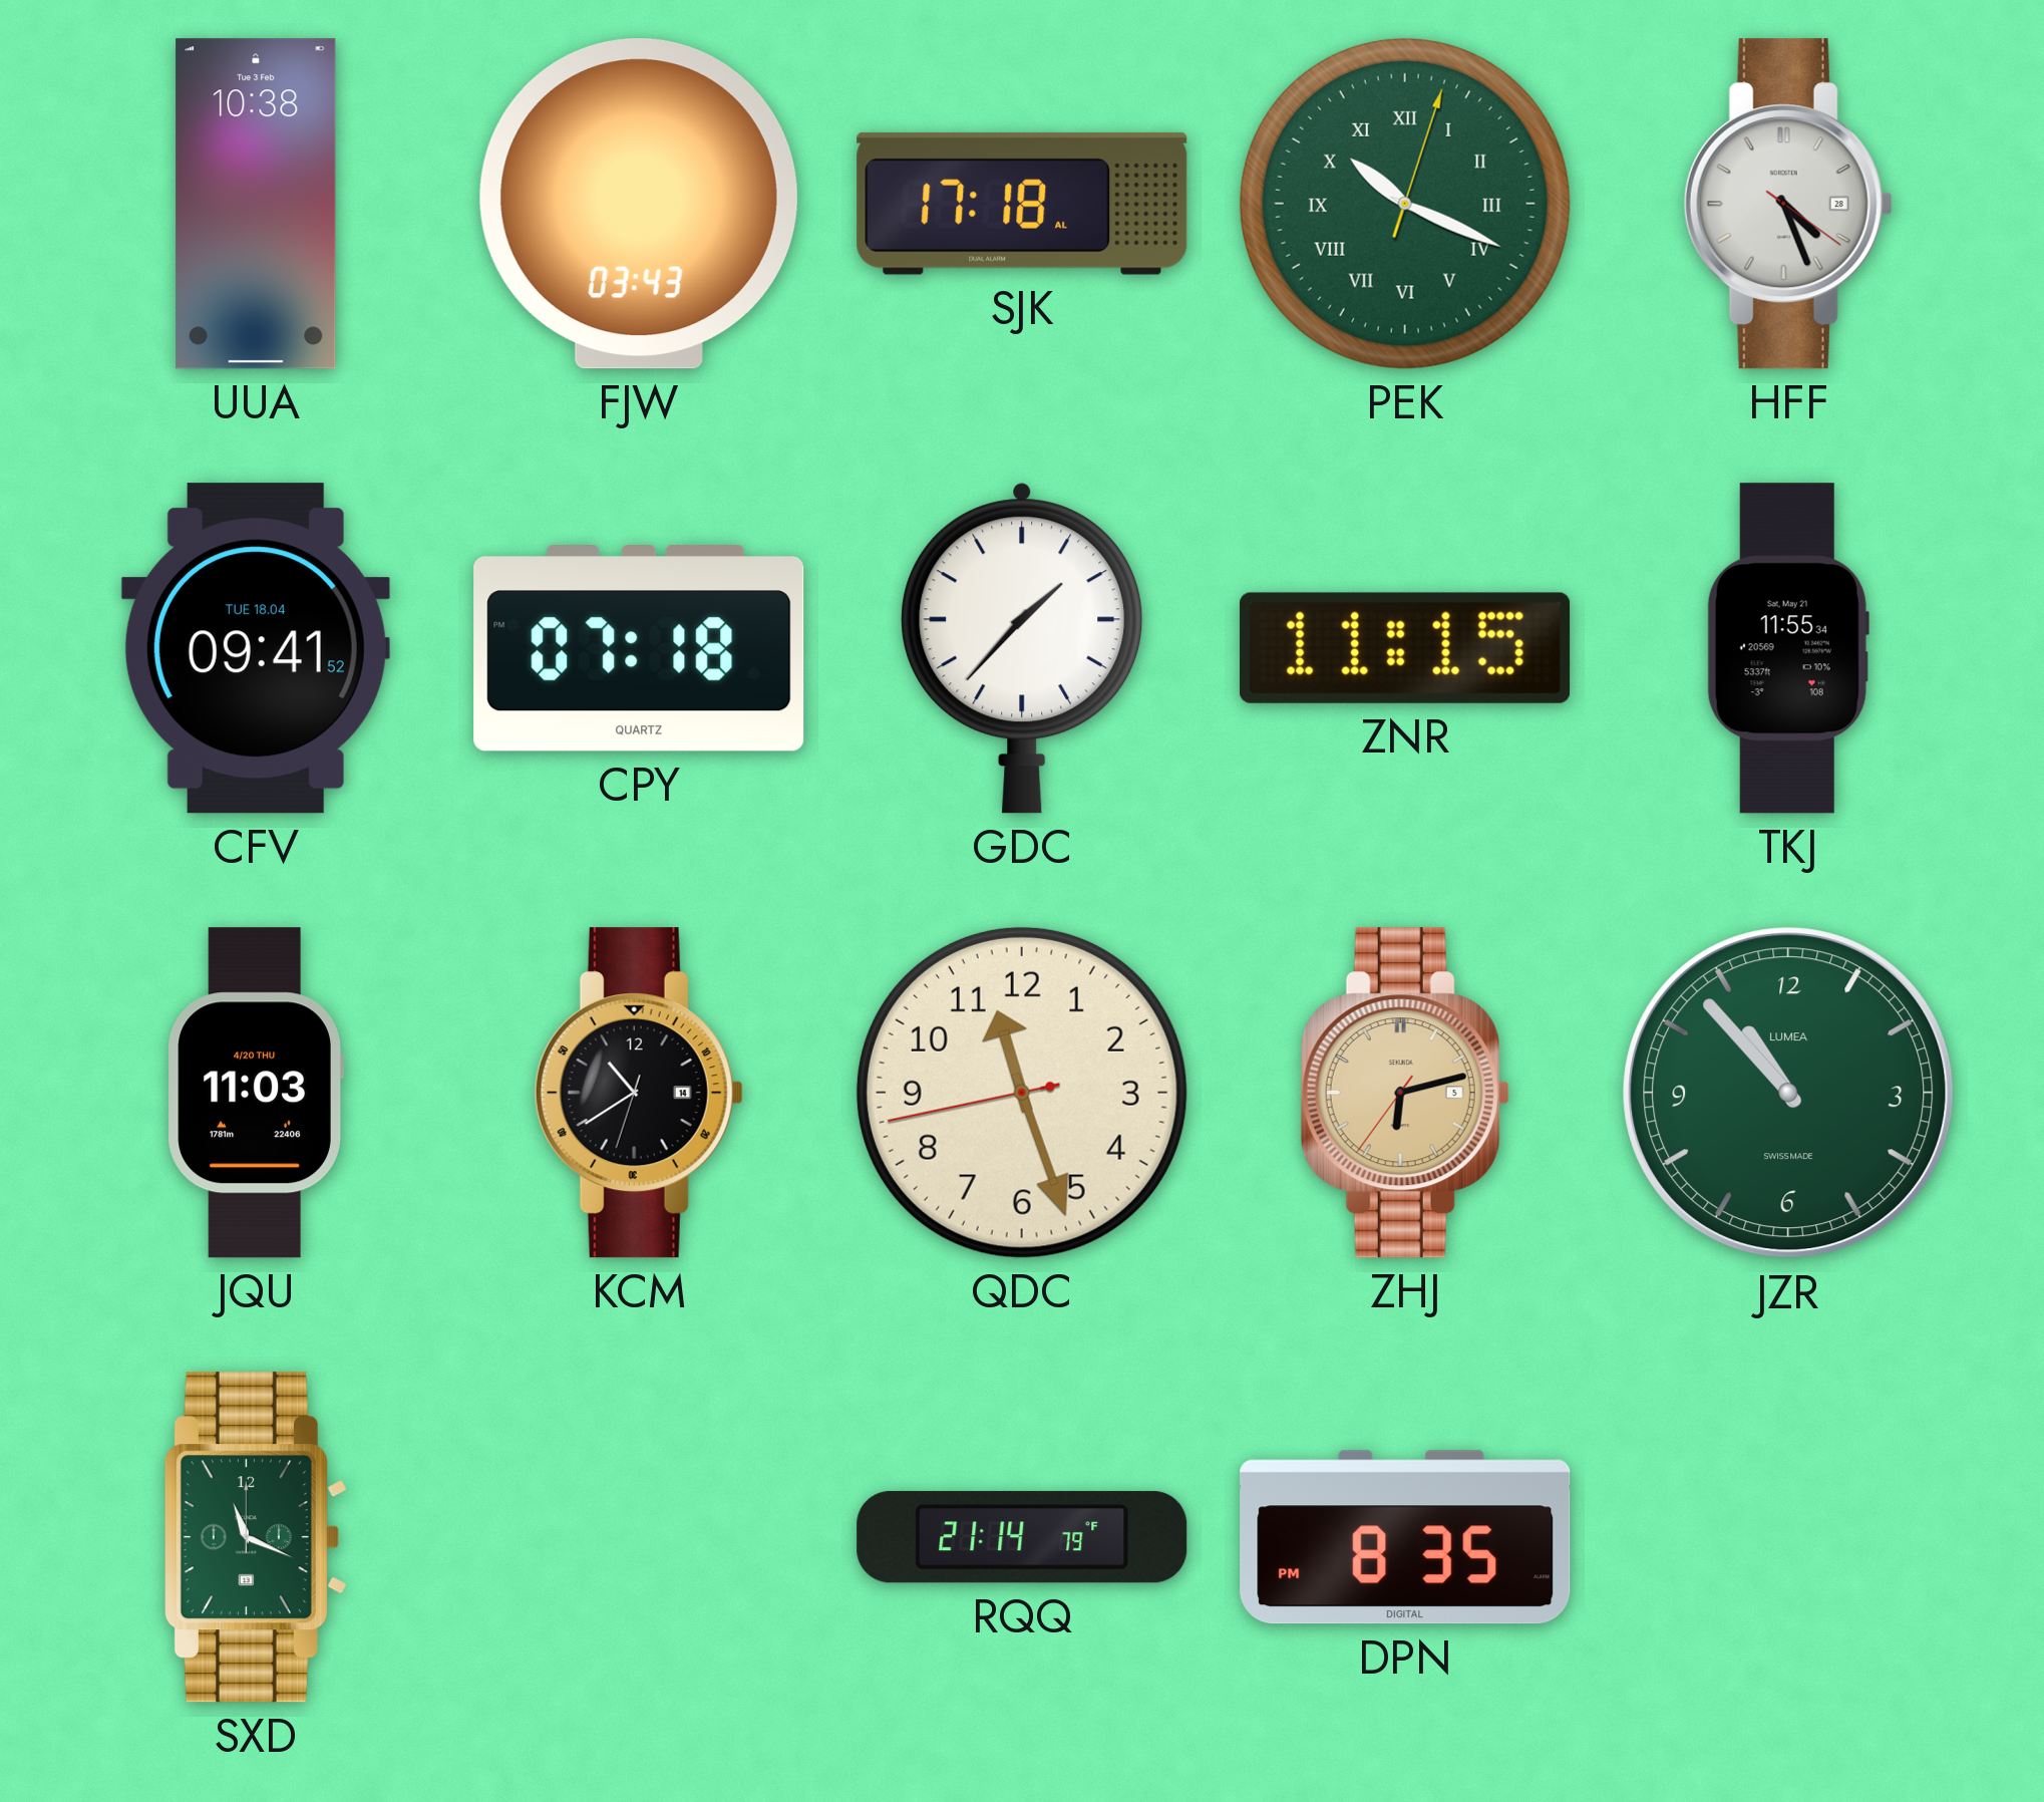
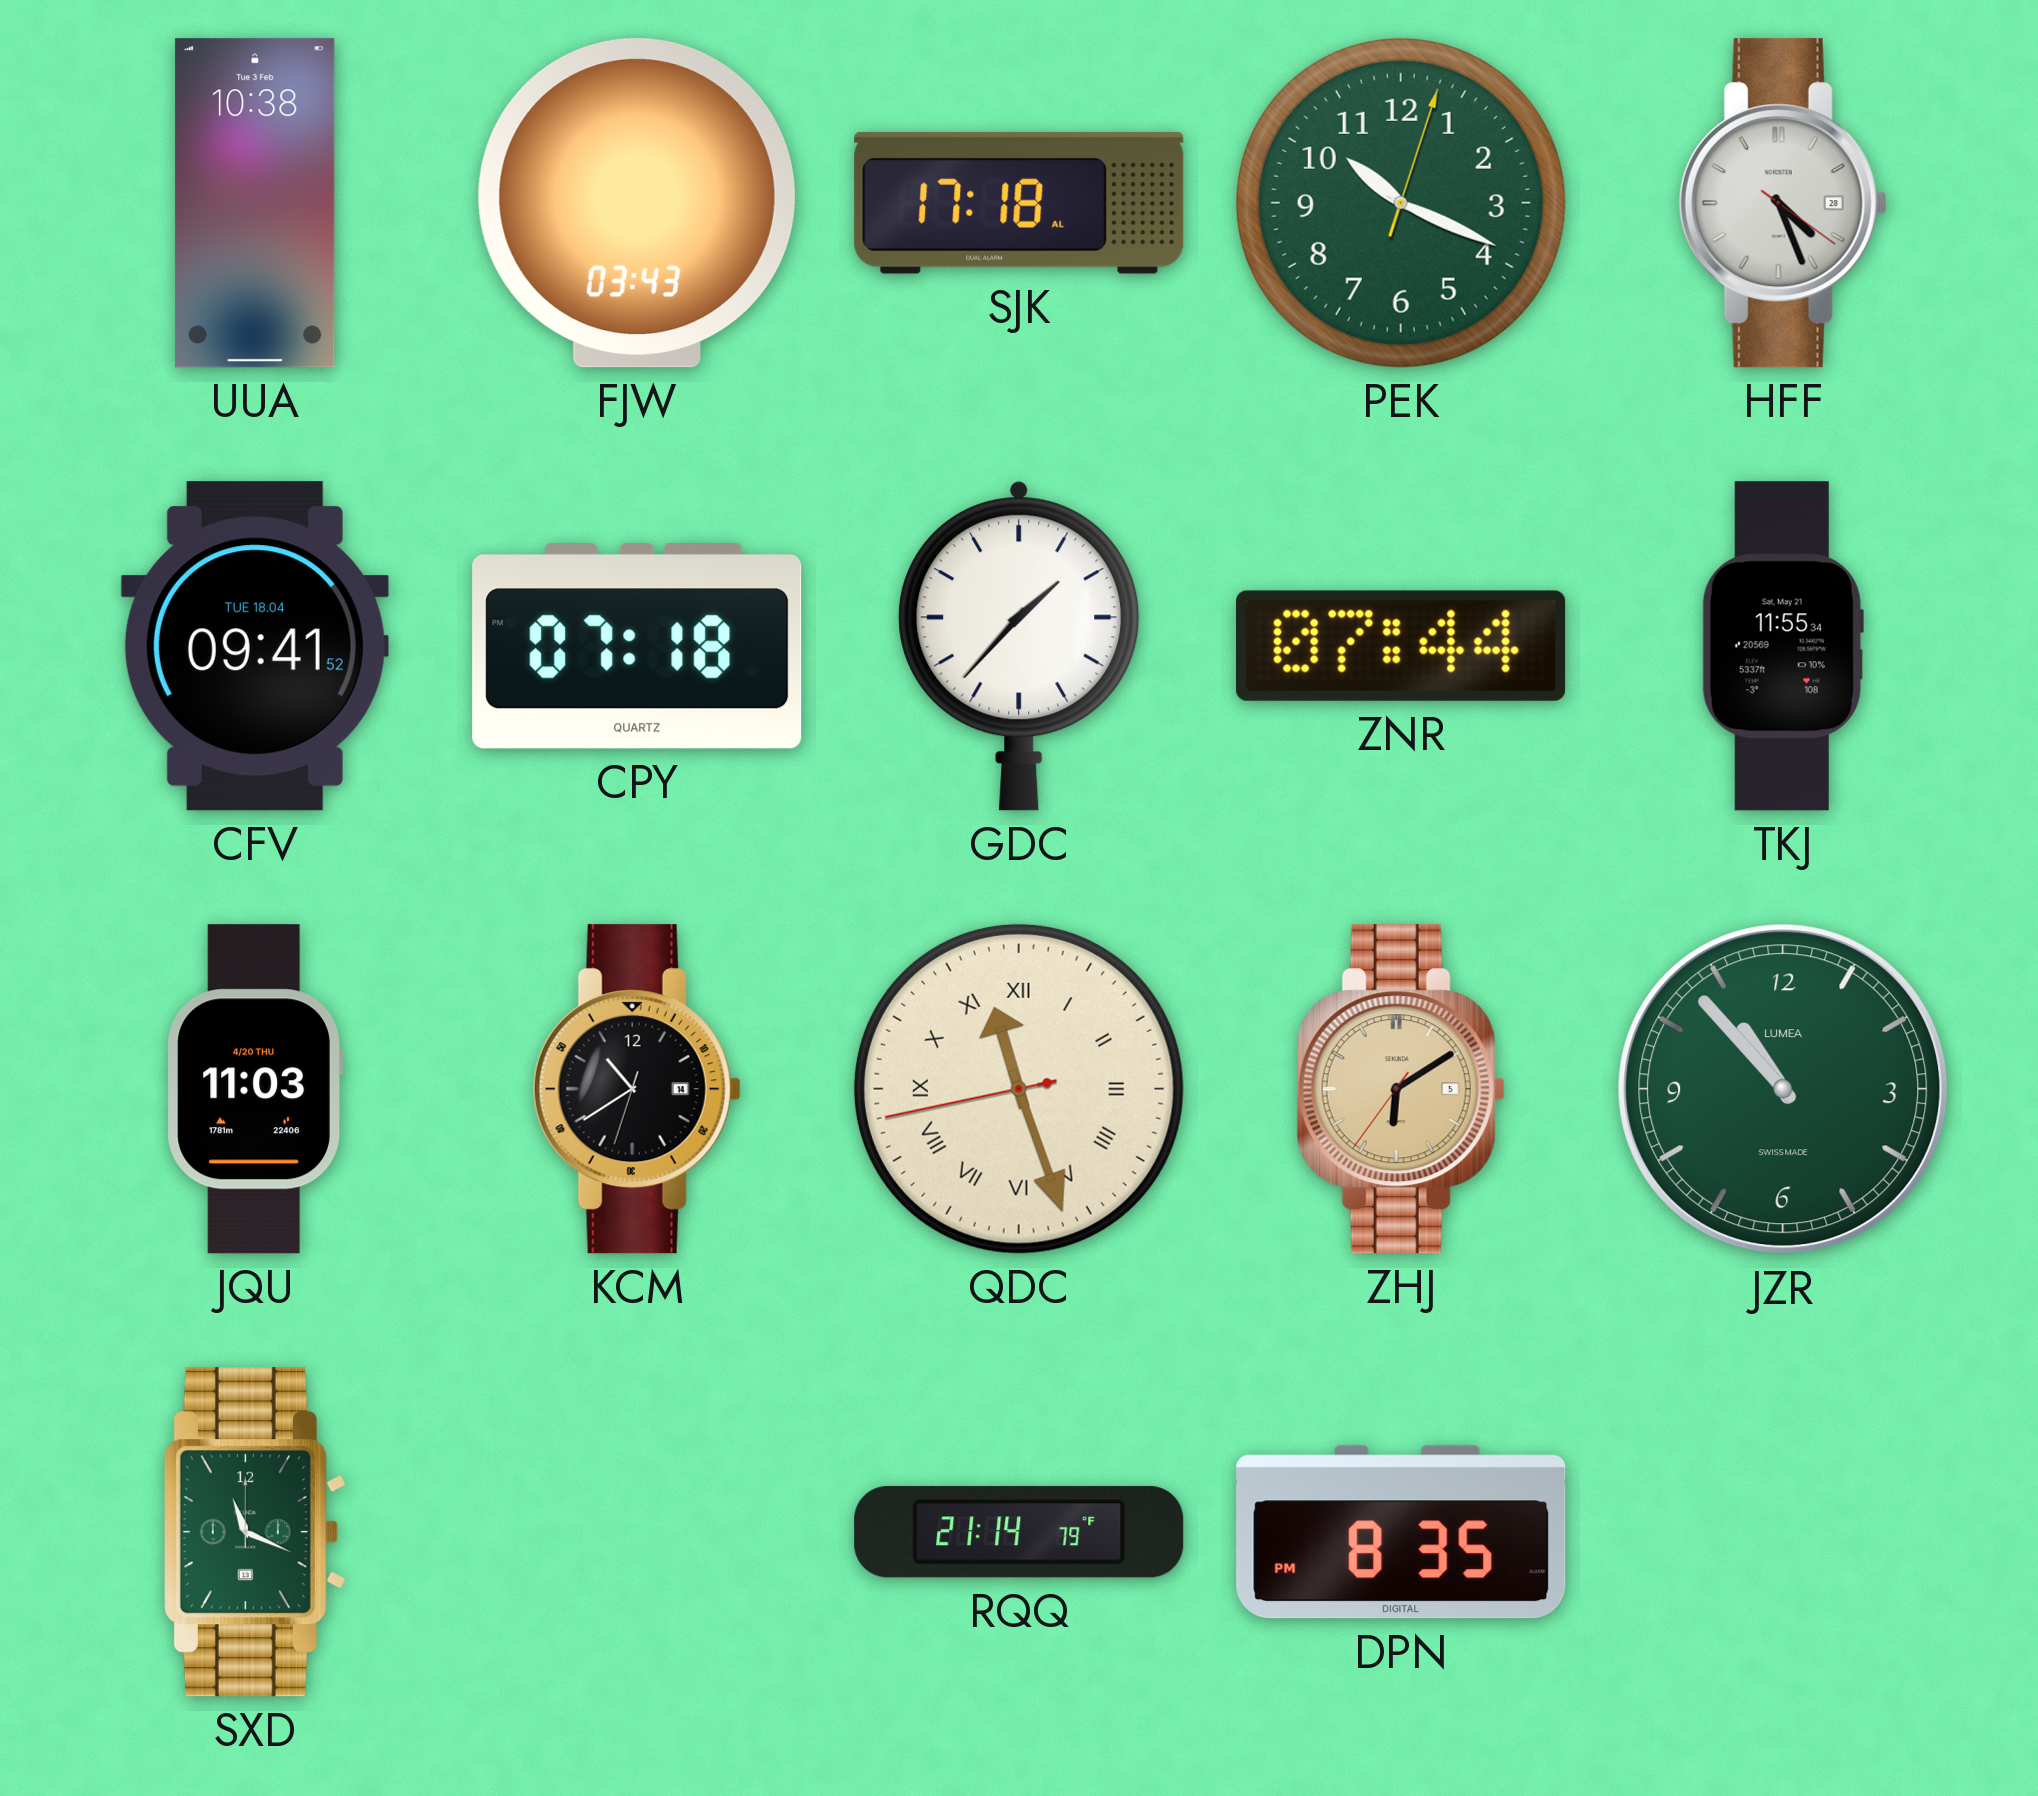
PEK numerals: Roman -> Arabic (1401, 203)
ZNR: 11:15 -> 07:44 (1401, 646)
QDC numerals: Arabic -> Roman (1019, 1089)
ZHJ: 6:12 -> 6:09 (1401, 1089)
